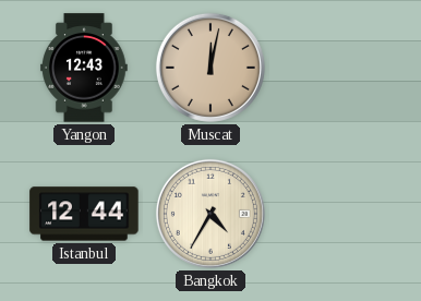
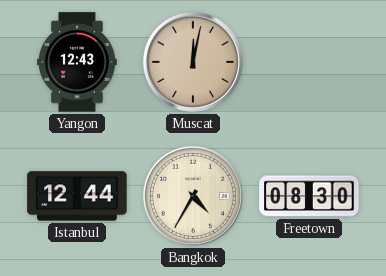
Freetown: none -> 08:30 (309, 196)
